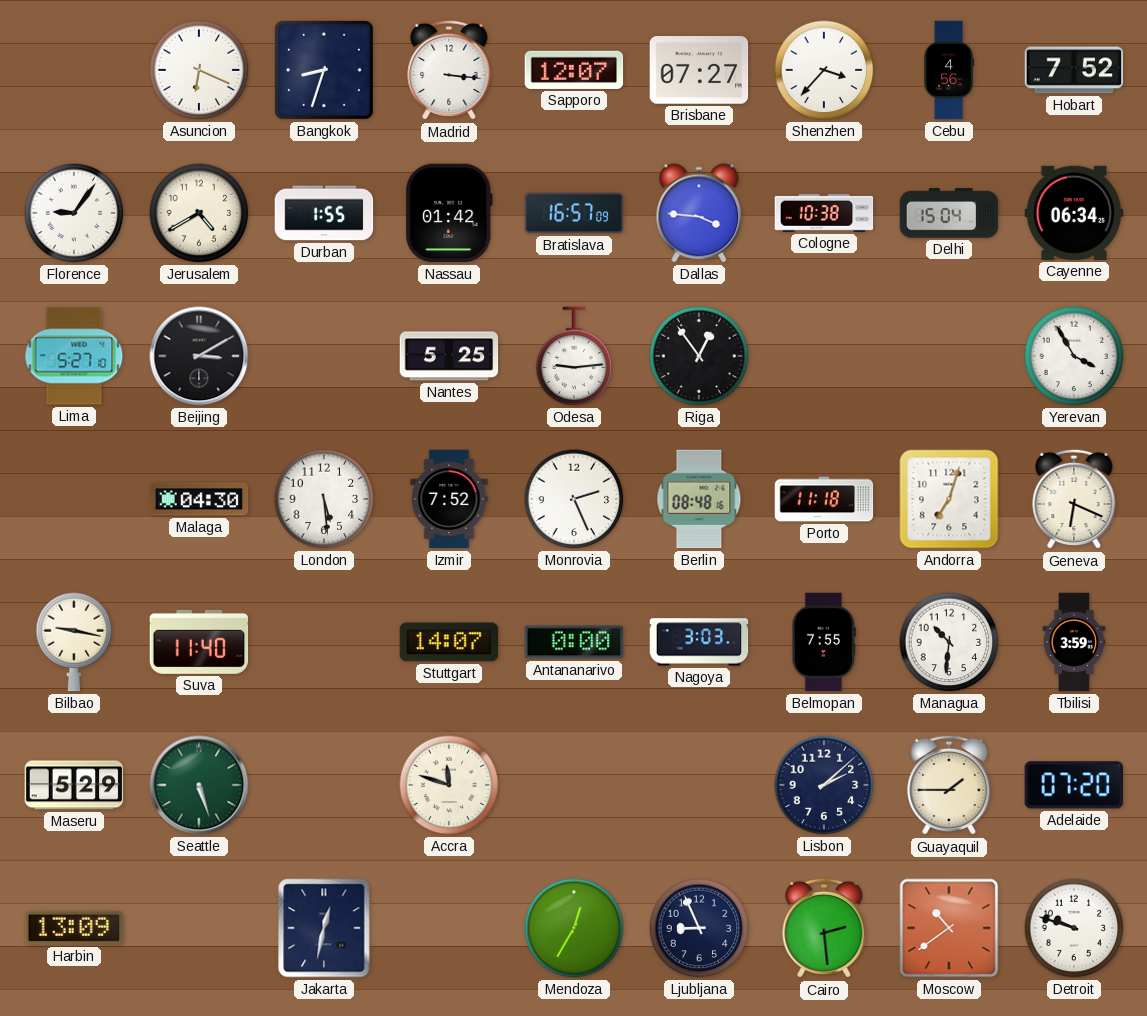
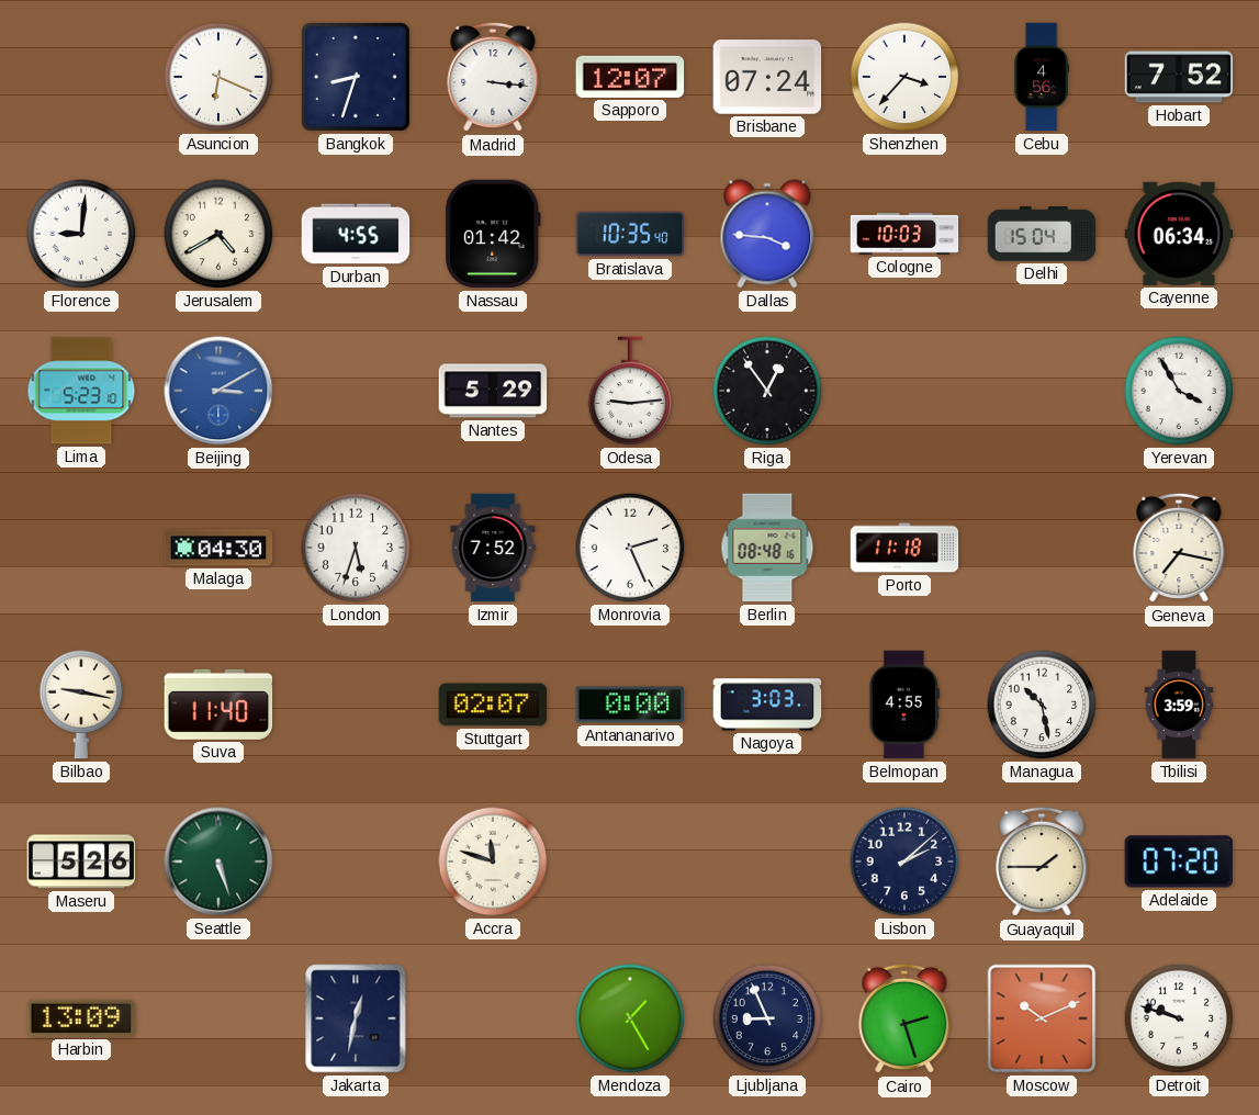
Brisbane: 07:27 -> 07:24 (767, 77)
Florence: 9:06 -> 9:01 (81, 234)
Durban: 1:55 -> 4:55 (356, 234)
Bratislava: 16:57 -> 10:35 (630, 234)
Cologne: 10:38 -> 10:03 (904, 235)
Lima: 5:27 -> 5:23 (81, 391)
Beijing dial: black -> blue (218, 391)
Nantes: 5:25 -> 5:29 (493, 391)
London: 5:29 -> 5:33 (356, 548)
Andorra: 7:03 -> none (949, 499)
Geneva: 6:19 -> 7:17 (1179, 548)
Stuttgart: 14:07 -> 02:07 (493, 705)
Belmopan: 7:55 -> 4:55 (904, 705)
Managua: 10:31 -> 10:28 (1042, 705)
Maseru: 5:29 -> 5:26 (81, 861)
Mendoza: 12:35 -> 1:25 (630, 1018)
Cairo: 2:29 -> 2:27 (904, 1018)
Moscow: 10:39 -> 10:11 (1042, 1018)
